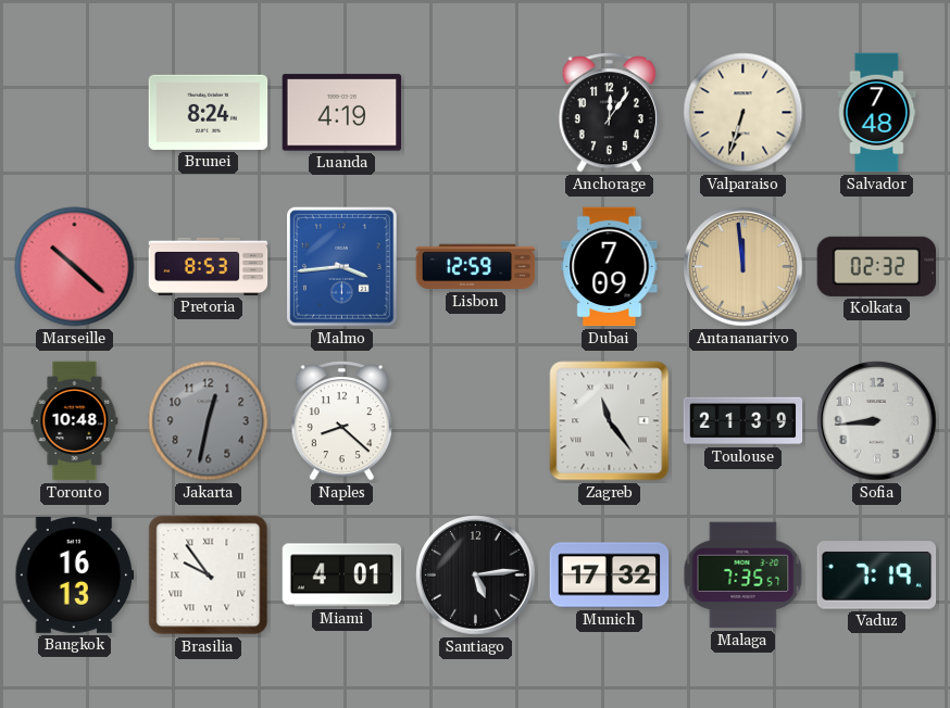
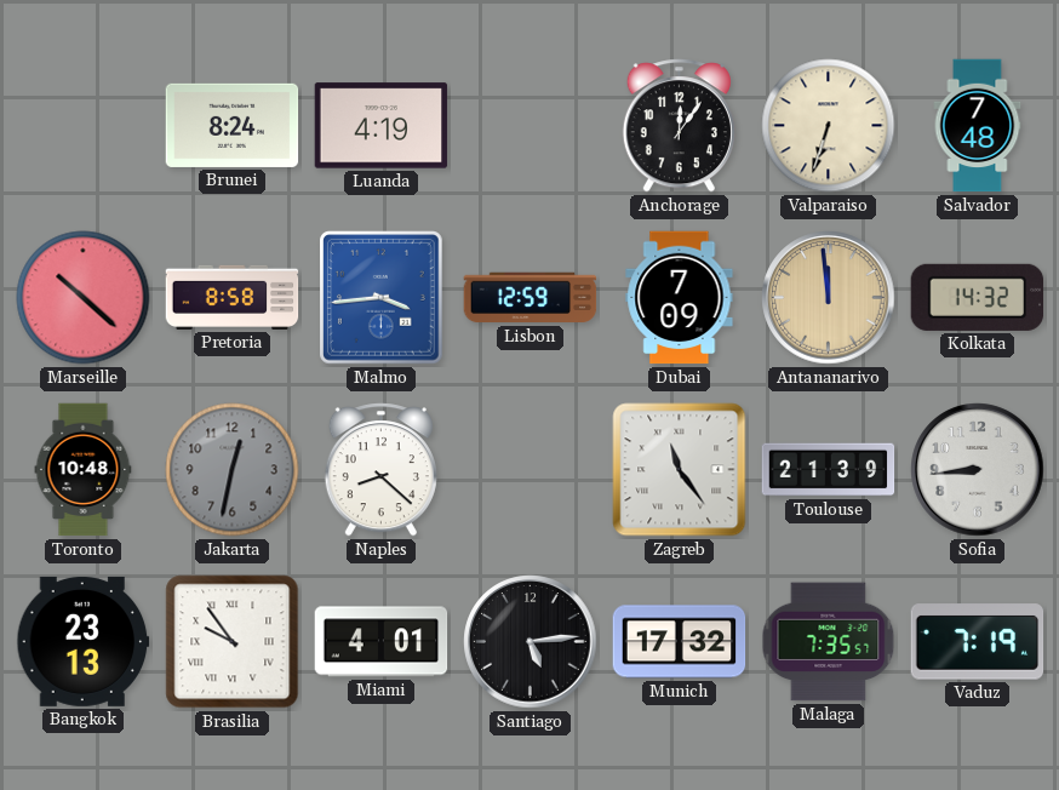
Pretoria: 8:53 -> 8:58 (233, 297)
Kolkata: 02:32 -> 14:32 (978, 297)
Bangkok: 16:13 -> 23:13 (84, 641)
